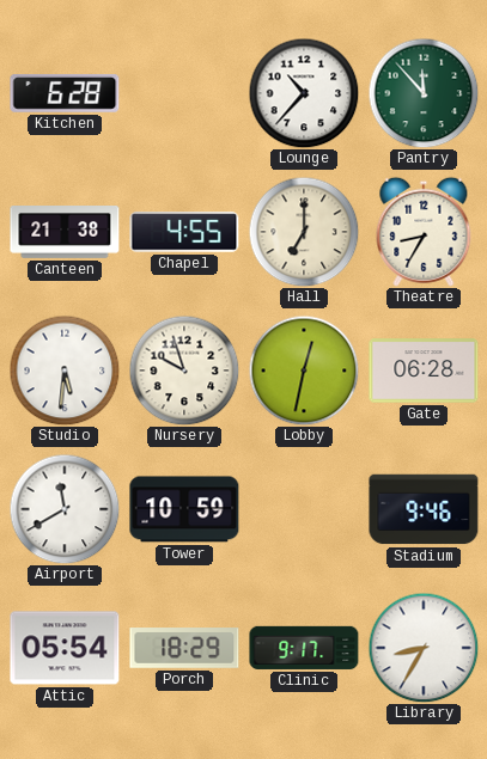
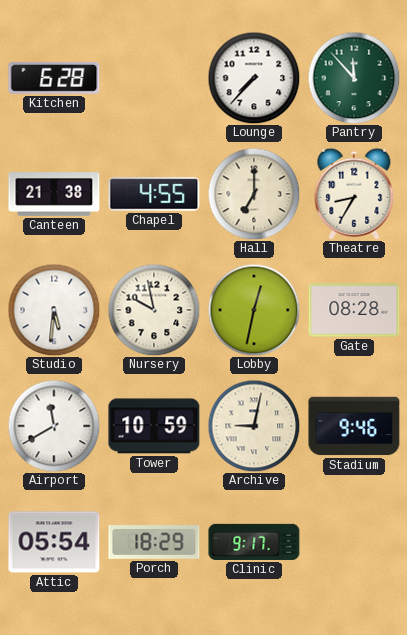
Lounge: 10:37 -> 7:37 (254, 78)
Nursery: 9:57 -> 9:58 (154, 310)
Gate: 06:28 -> 08:28 (354, 310)
Archive: none -> 9:02 (254, 426)
Library: 8:35 -> none (424, 648)
